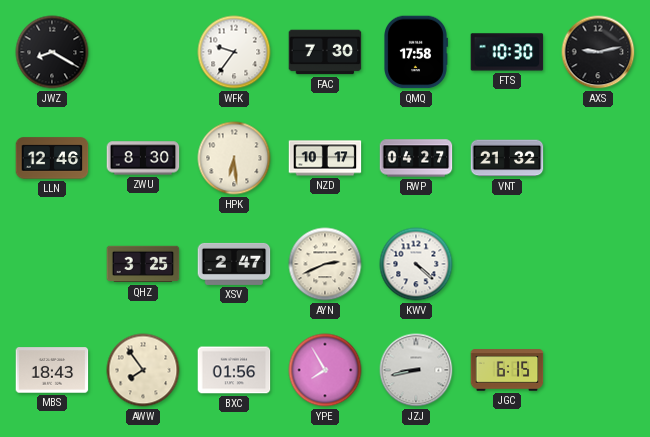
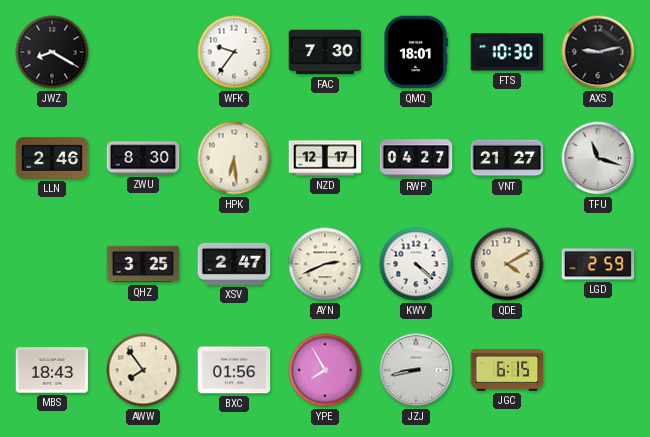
QMQ: 17:58 -> 18:01 (416, 52)
LLN: 12:46 -> 2:46 (52, 158)
NZD: 10:17 -> 12:17 (325, 158)
VNT: 21:32 -> 21:27 (507, 158)
TFU: none -> 11:18 (598, 158)
QDE: none -> 4:10 (507, 264)
LGD: none -> 2:59 (598, 264)
